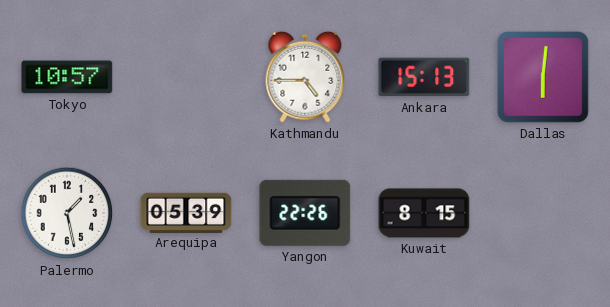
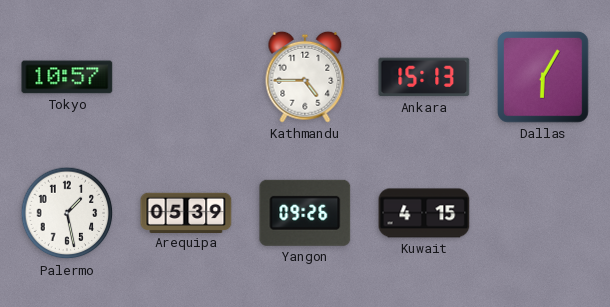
Dallas: 6:01 -> 6:05 (544, 78)
Yangon: 22:26 -> 09:26 (305, 213)
Kuwait: 8:15 -> 4:15 (424, 213)
